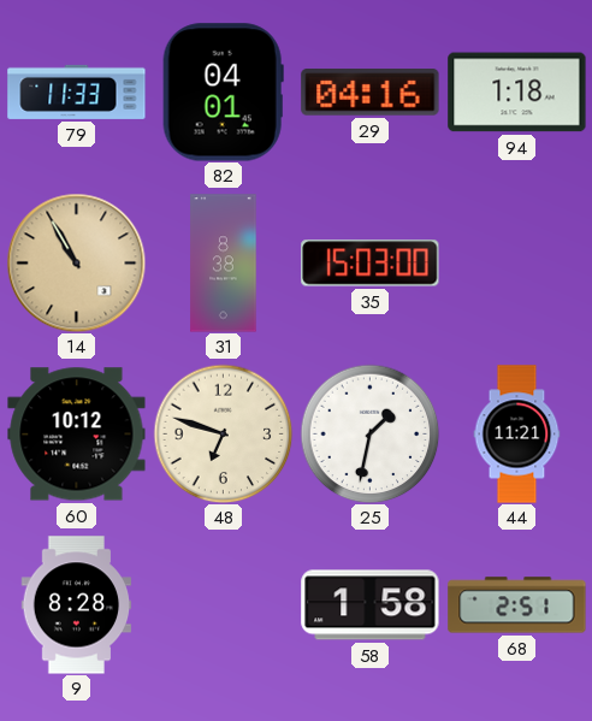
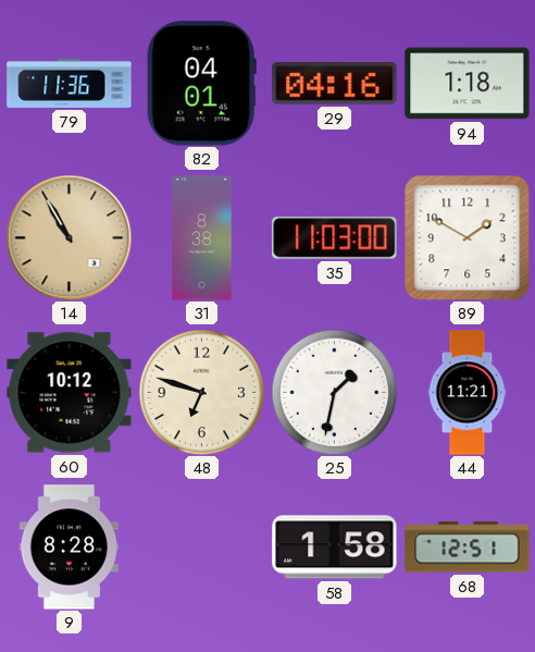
79: 11:33 -> 11:36 (70, 83)
35: 15:03 -> 11:03 (335, 238)
89: none -> 1:50 (466, 237)
68: 2:51 -> 12:51 (468, 548)
